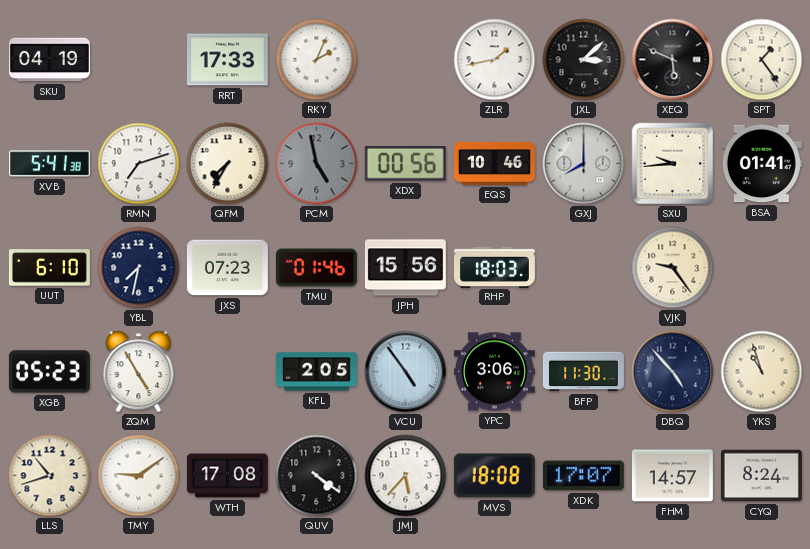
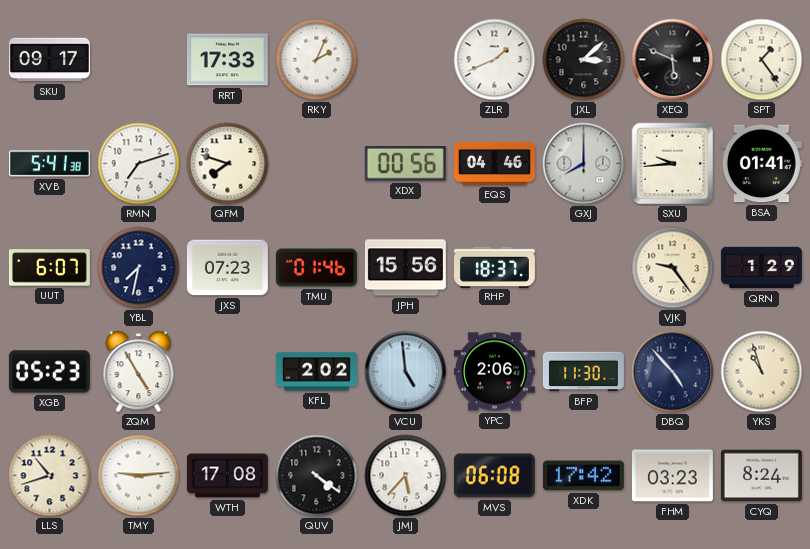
SKU: 04:19 -> 09:17 (49, 60)
ZLR: 1:43 -> 1:41 (495, 60)
QFM: 7:35 -> 7:48 (228, 164)
PCM: 4:58 -> none (317, 164)
EQS: 10:46 -> 04:46 (494, 163)
UUT: 6:10 -> 6:07 (49, 268)
RHP: 18:03 -> 18:37 (494, 267)
QRN: none -> 1:29 (761, 268)
KFL: 2:05 -> 2:02 (316, 372)
VCU: 4:54 -> 4:59 (406, 372)
YPC: 3:06 -> 2:06 (494, 372)
TMY: 9:09 -> 9:14 (139, 476)
MVS: 18:08 -> 06:08 (494, 476)
XDK: 17:07 -> 17:42 (583, 476)
FHM: 14:57 -> 03:23 (672, 476)
